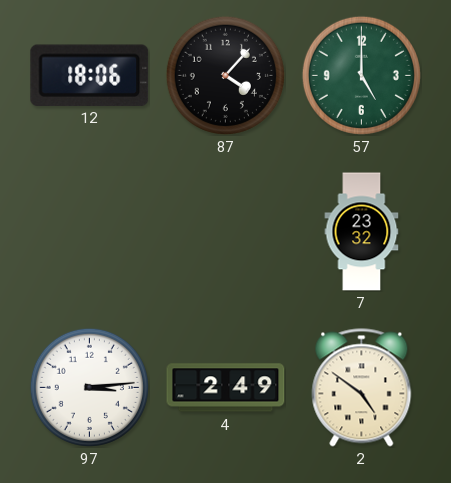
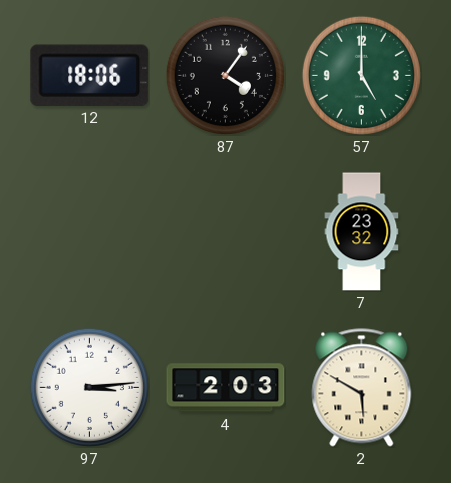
87: 4:07 -> 4:06 (225, 75)
4: 2:49 -> 2:03 (226, 388)
2: 4:51 -> 5:50 (362, 388)
